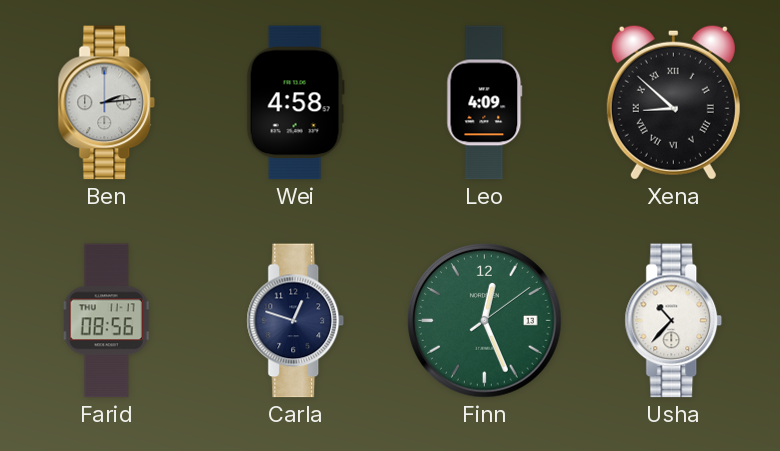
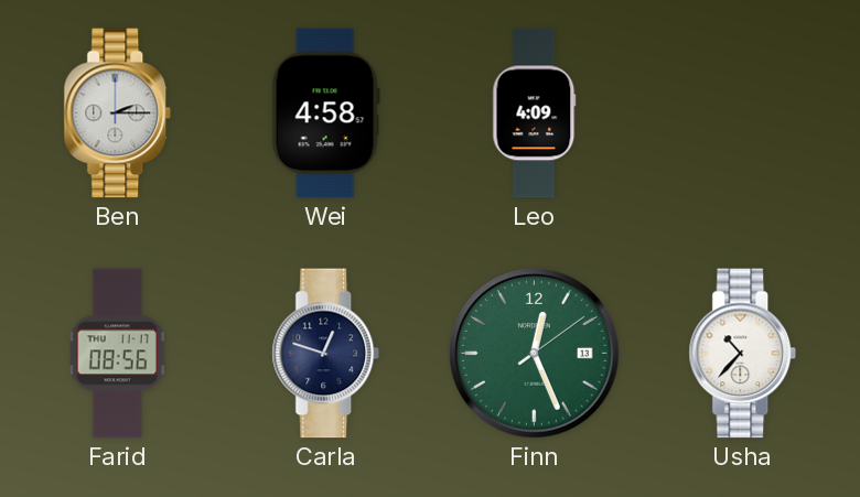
Ben: 2:14 -> 2:15 (118, 114)
Xena: 8:52 -> none (673, 102)
